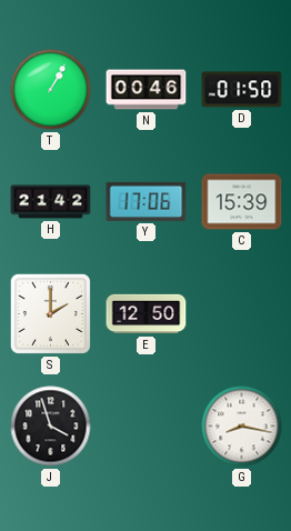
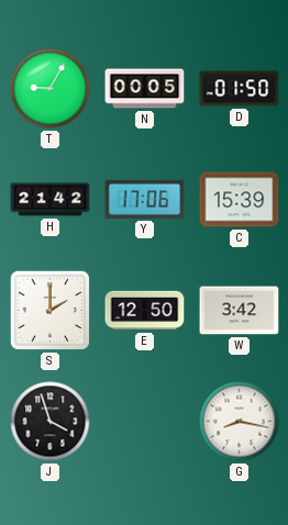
T: 1:05 -> 9:05 (51, 89)
N: 00:46 -> 00:05 (145, 89)
W: none -> 3:42 (240, 311)
